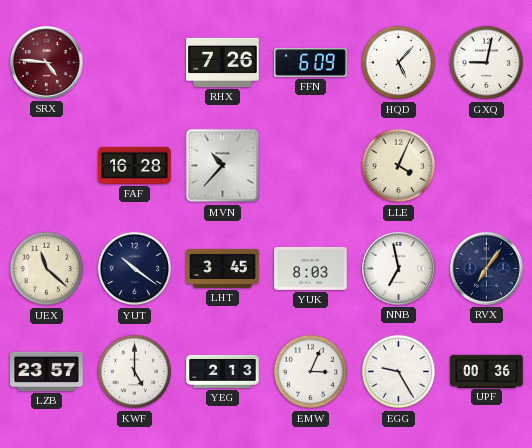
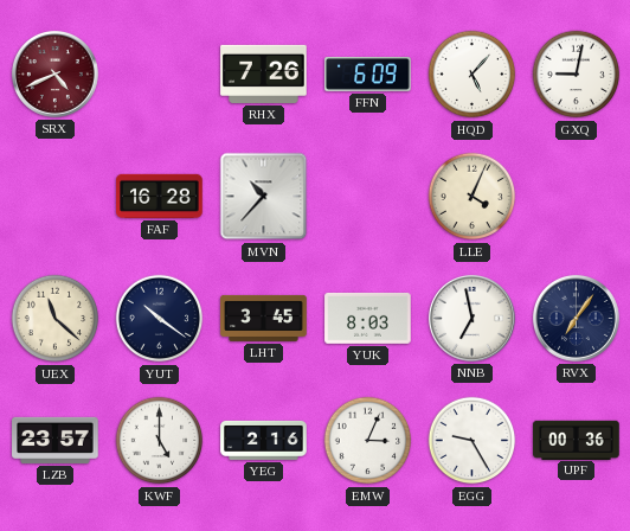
SRX: 4:46 -> 4:41 (54, 73)
YEG: 2:13 -> 2:16 (264, 440)
